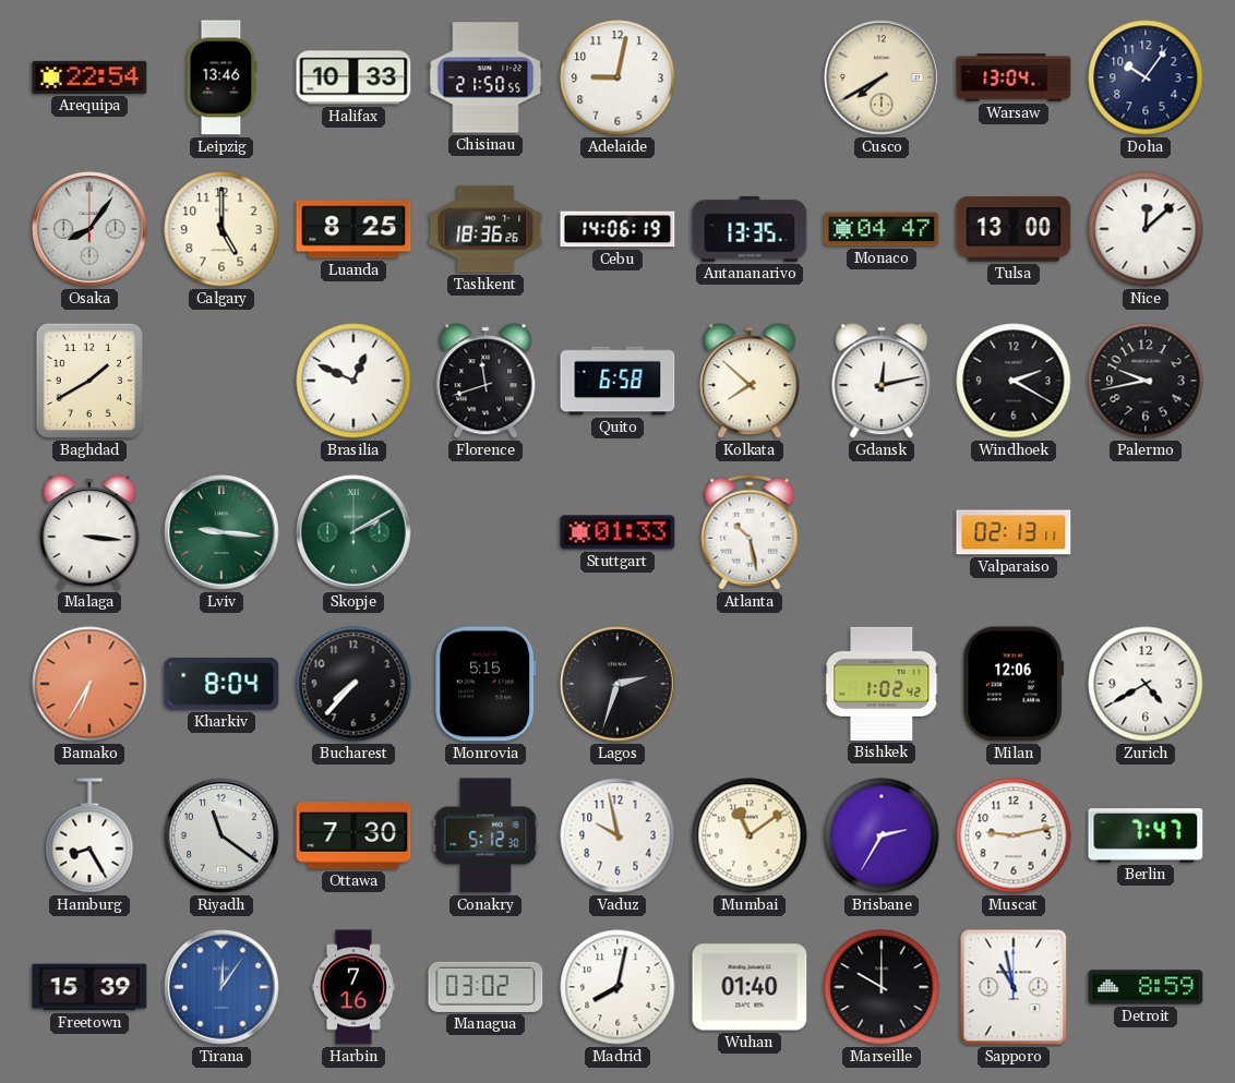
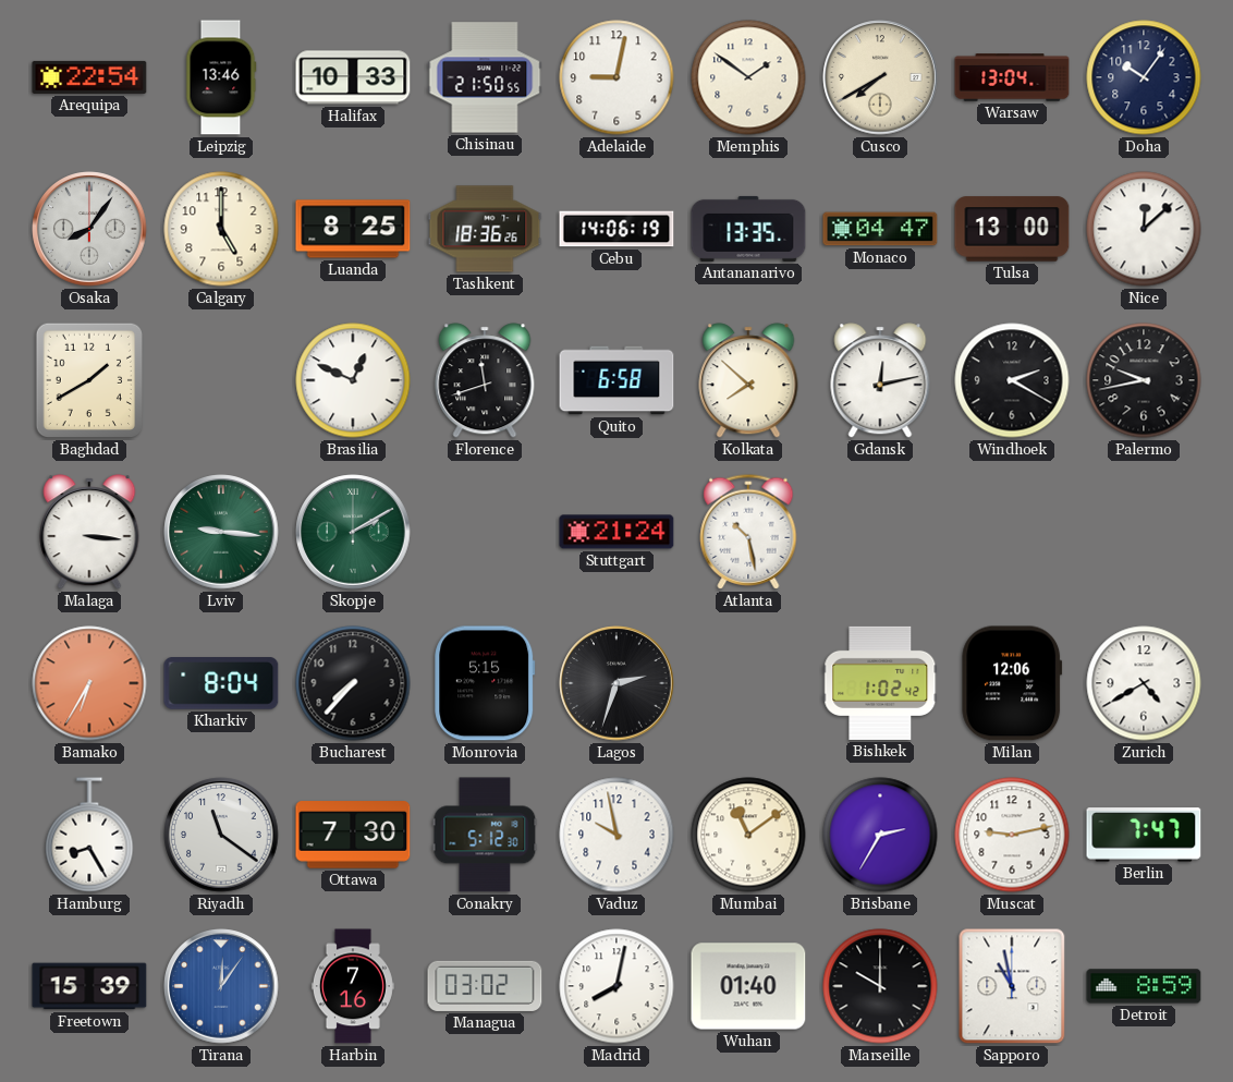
Memphis: none -> 1:51 (748, 77)
Stuttgart: 01:33 -> 21:24 (616, 532)
Valparaiso: 02:13 -> none (1014, 532)
